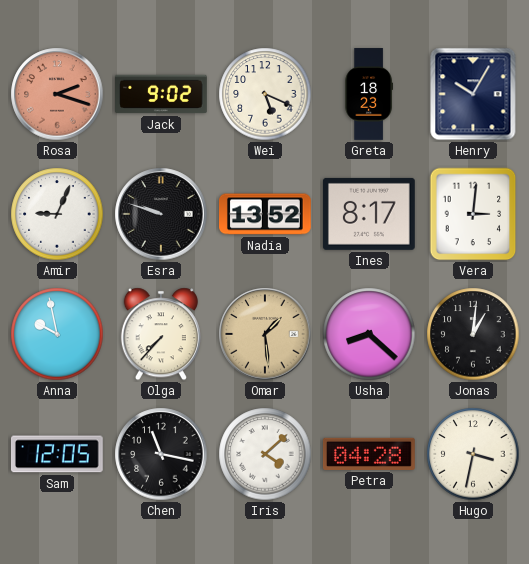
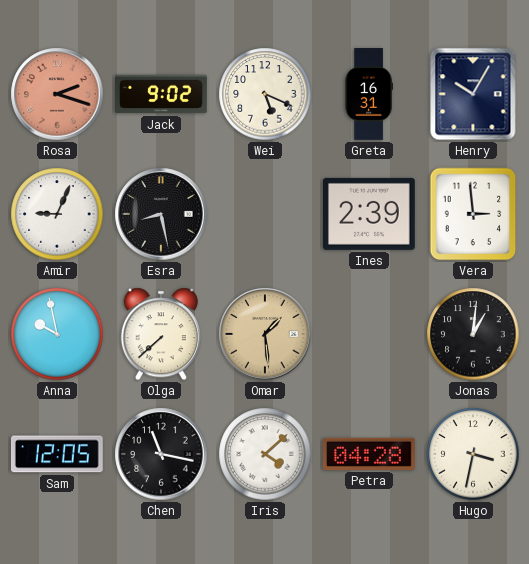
Greta: 18:23 -> 16:31 (368, 94)
Esra: 9:48 -> 8:28 (161, 214)
Nadia: 13:52 -> none (266, 214)
Ines: 8:17 -> 2:39 (369, 214)
Vera: 3:01 -> 2:59 (473, 214)
Olga: 7:37 -> 7:38 (161, 334)
Usha: 8:22 -> none (369, 334)
